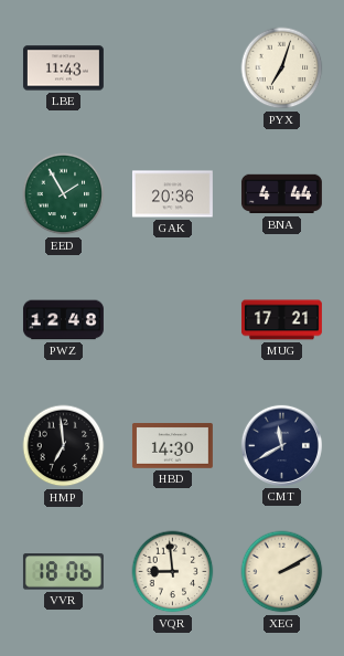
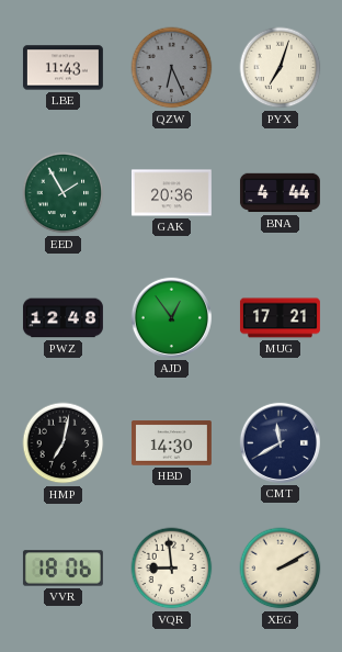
QZW: none -> 6:26 (172, 68)
AJD: none -> 12:54 (171, 317)
HMP: 6:59 -> 7:02 (64, 443)
